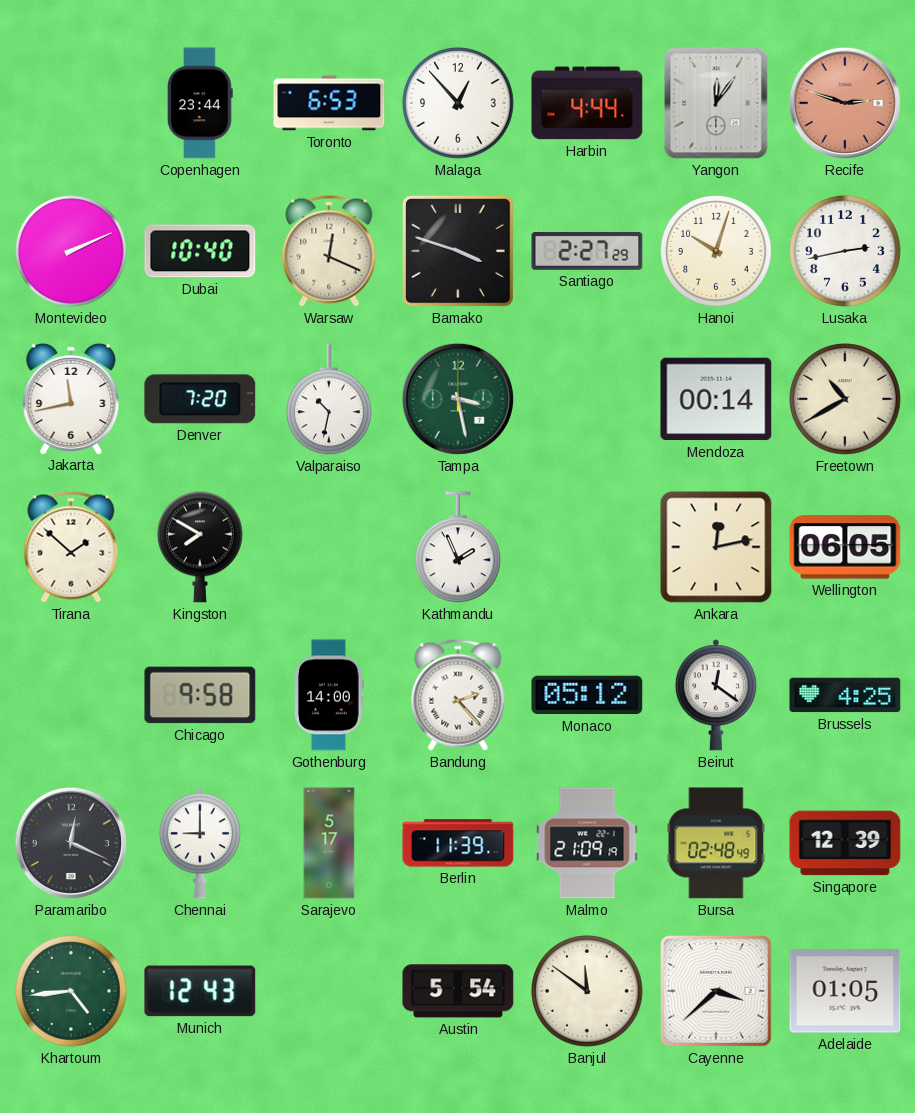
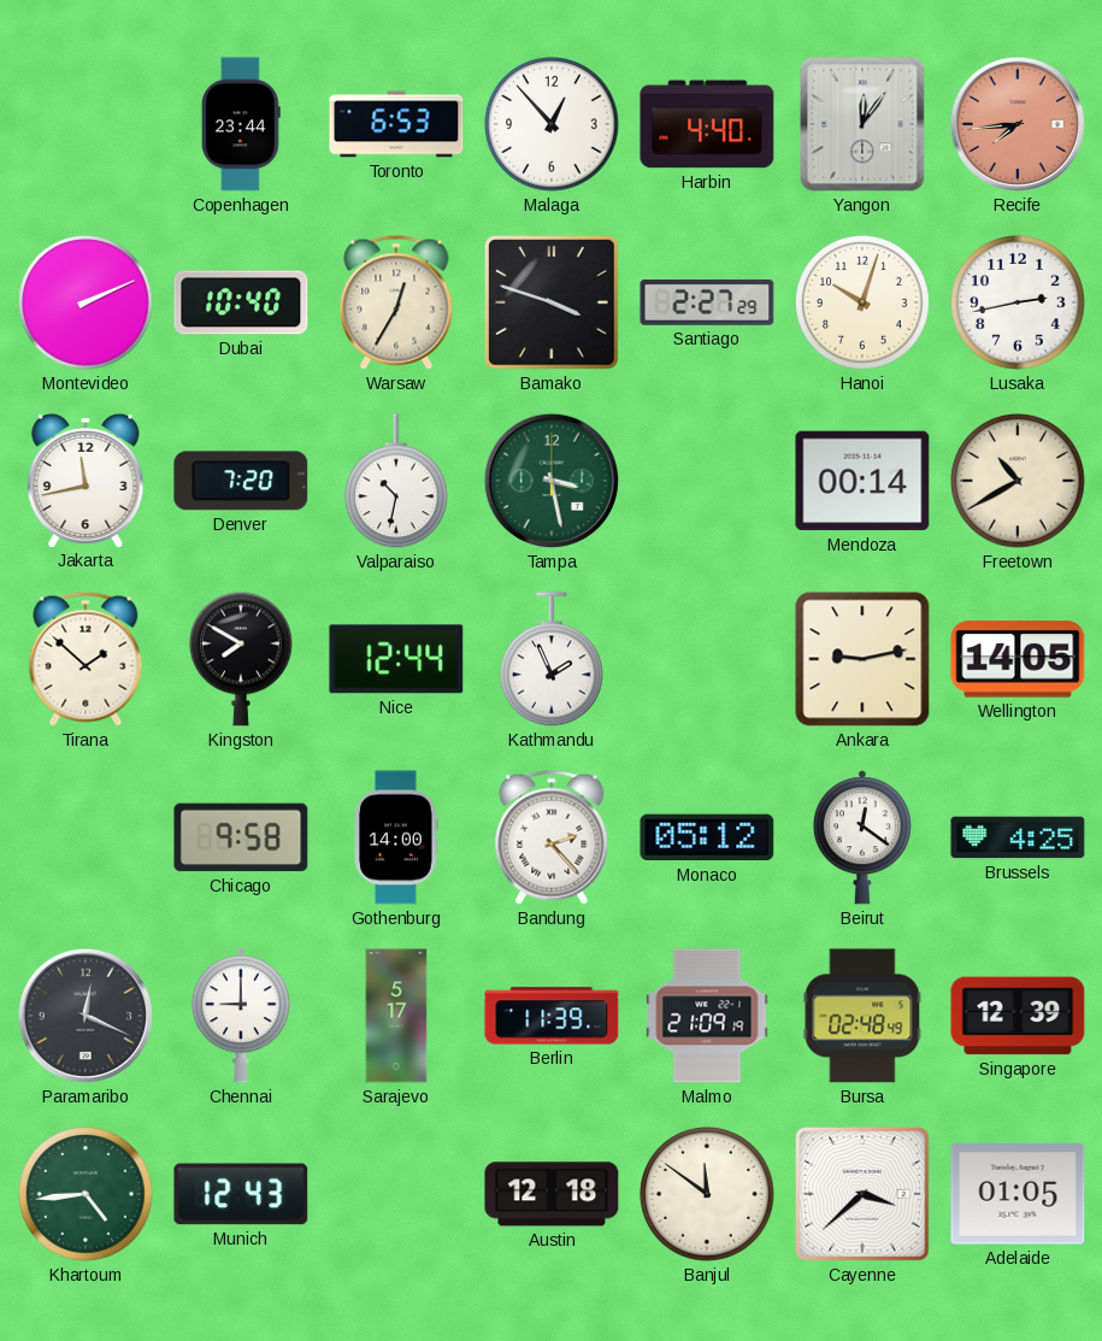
Harbin: 4:44 -> 4:40 (707, 124)
Recife: 2:48 -> 7:44 (1018, 124)
Warsaw: 12:19 -> 12:35 (396, 302)
Nice: none -> 12:44 (396, 659)
Ankara: 12:13 -> 9:13 (862, 659)
Wellington: 06:05 -> 14:05 (1018, 659)
Austin: 5:54 -> 12:18 (552, 1194)
